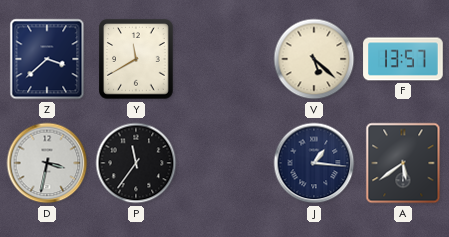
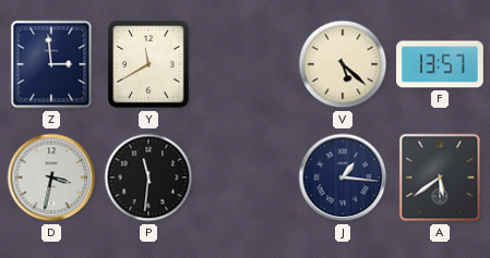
Z: 3:38 -> 2:59 (51, 64)
P: 11:36 -> 11:31 (148, 177)
